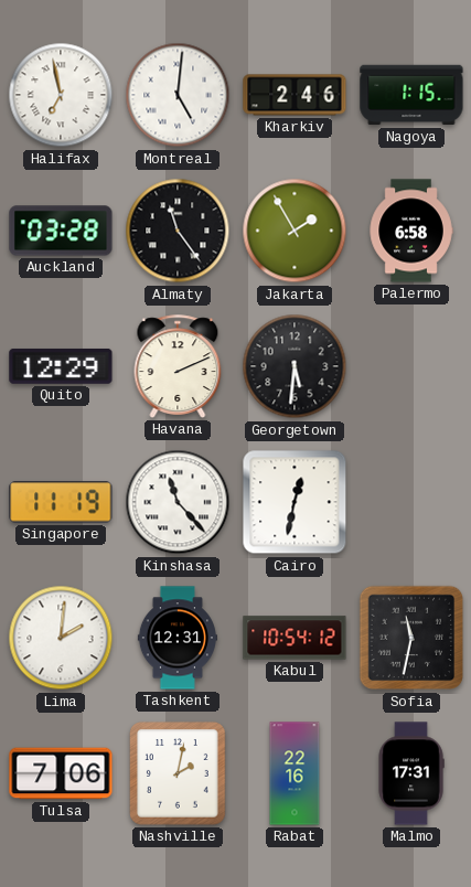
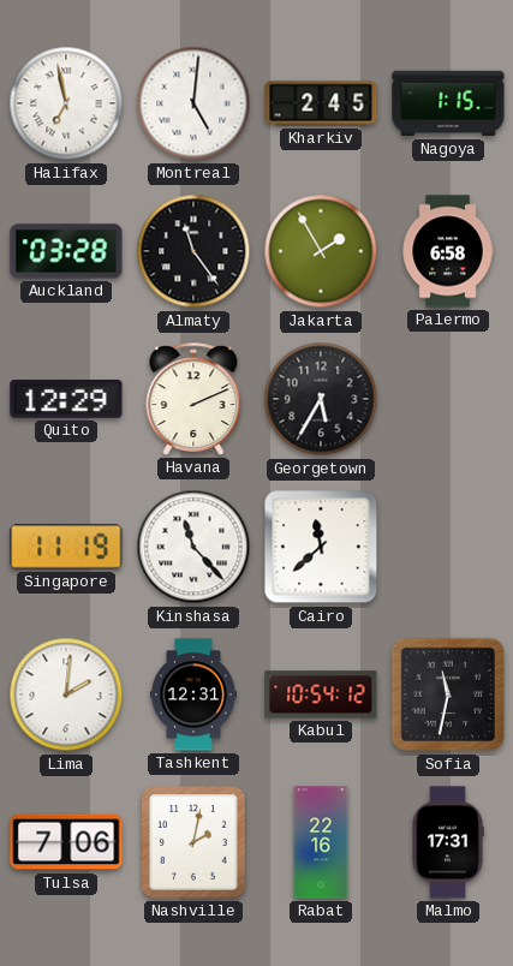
Kharkiv: 2:46 -> 2:45 (321, 103)
Georgetown: 5:31 -> 5:35 (321, 399)
Cairo: 12:32 -> 11:38 (321, 547)
